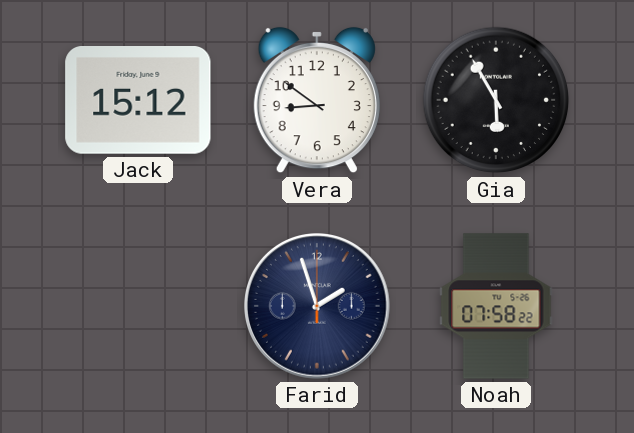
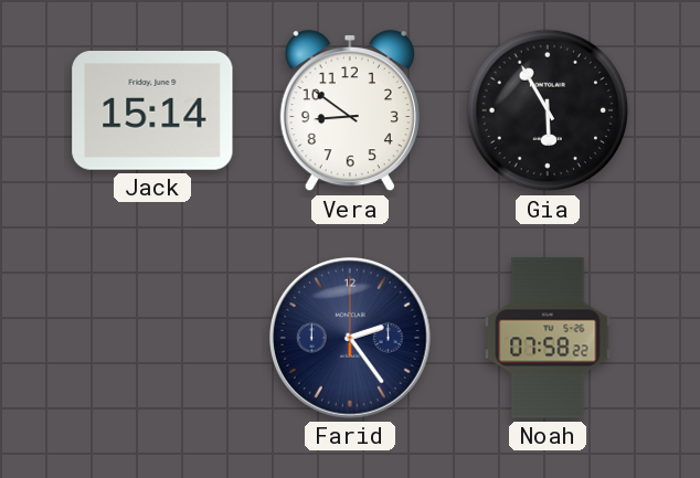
Jack: 15:12 -> 15:14 (152, 111)
Farid: 1:57 -> 2:24 (351, 339)
